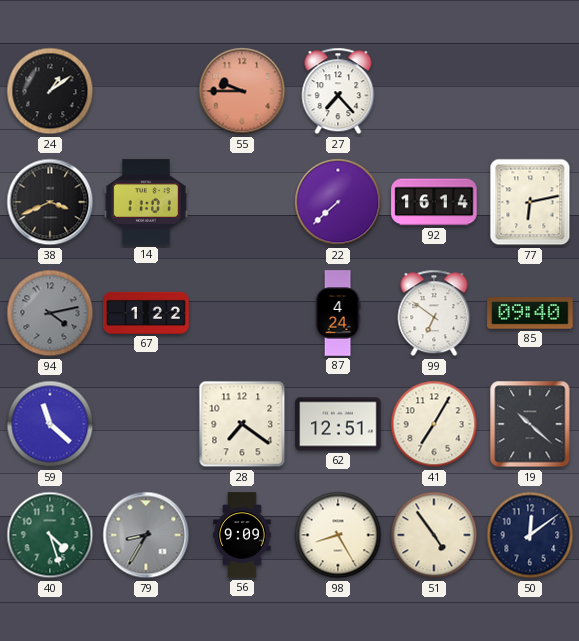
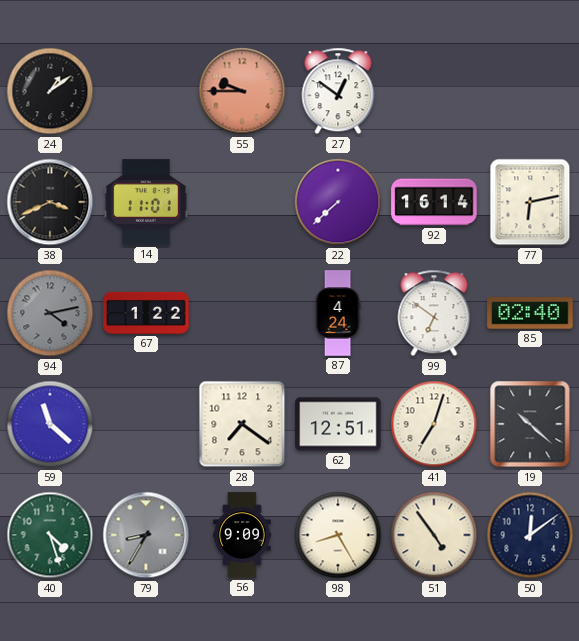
27: 7:23 -> 12:51 (338, 91)
85: 09:40 -> 02:40 (530, 313)
41: 7:05 -> 7:03 (434, 424)
